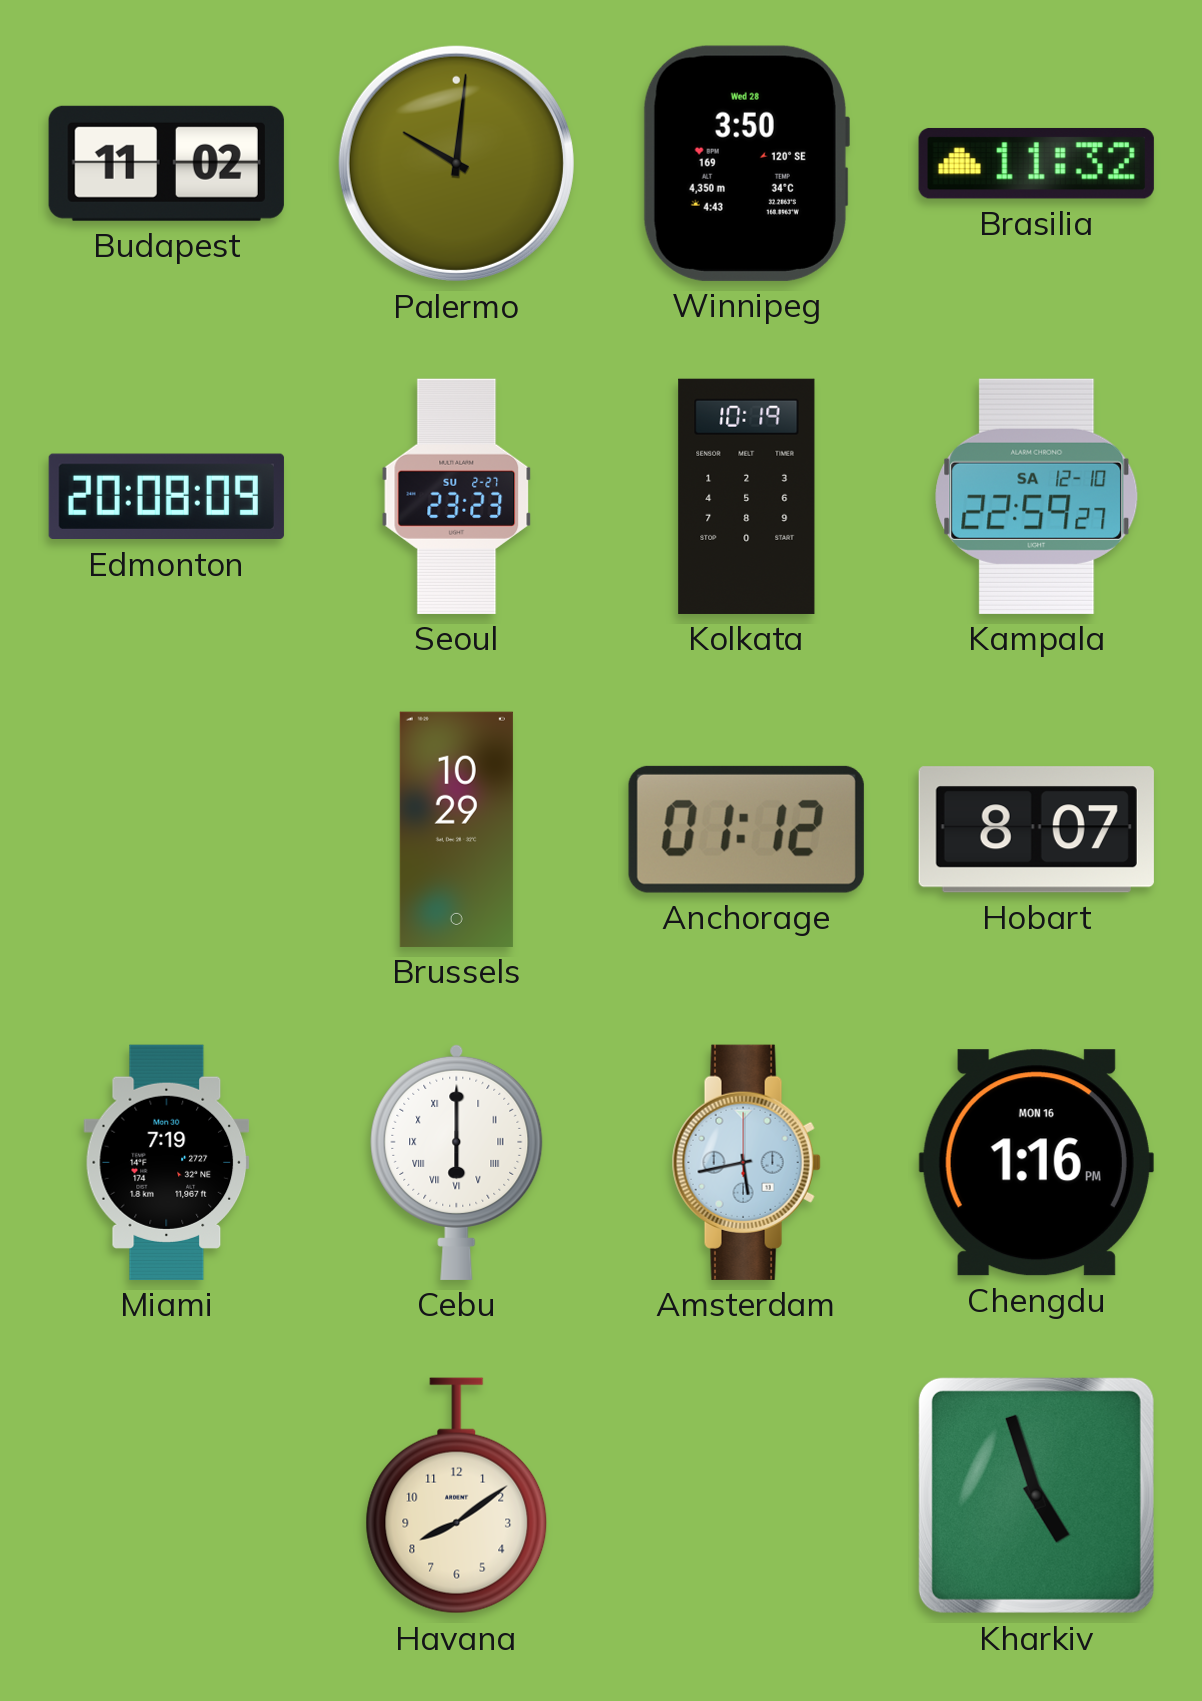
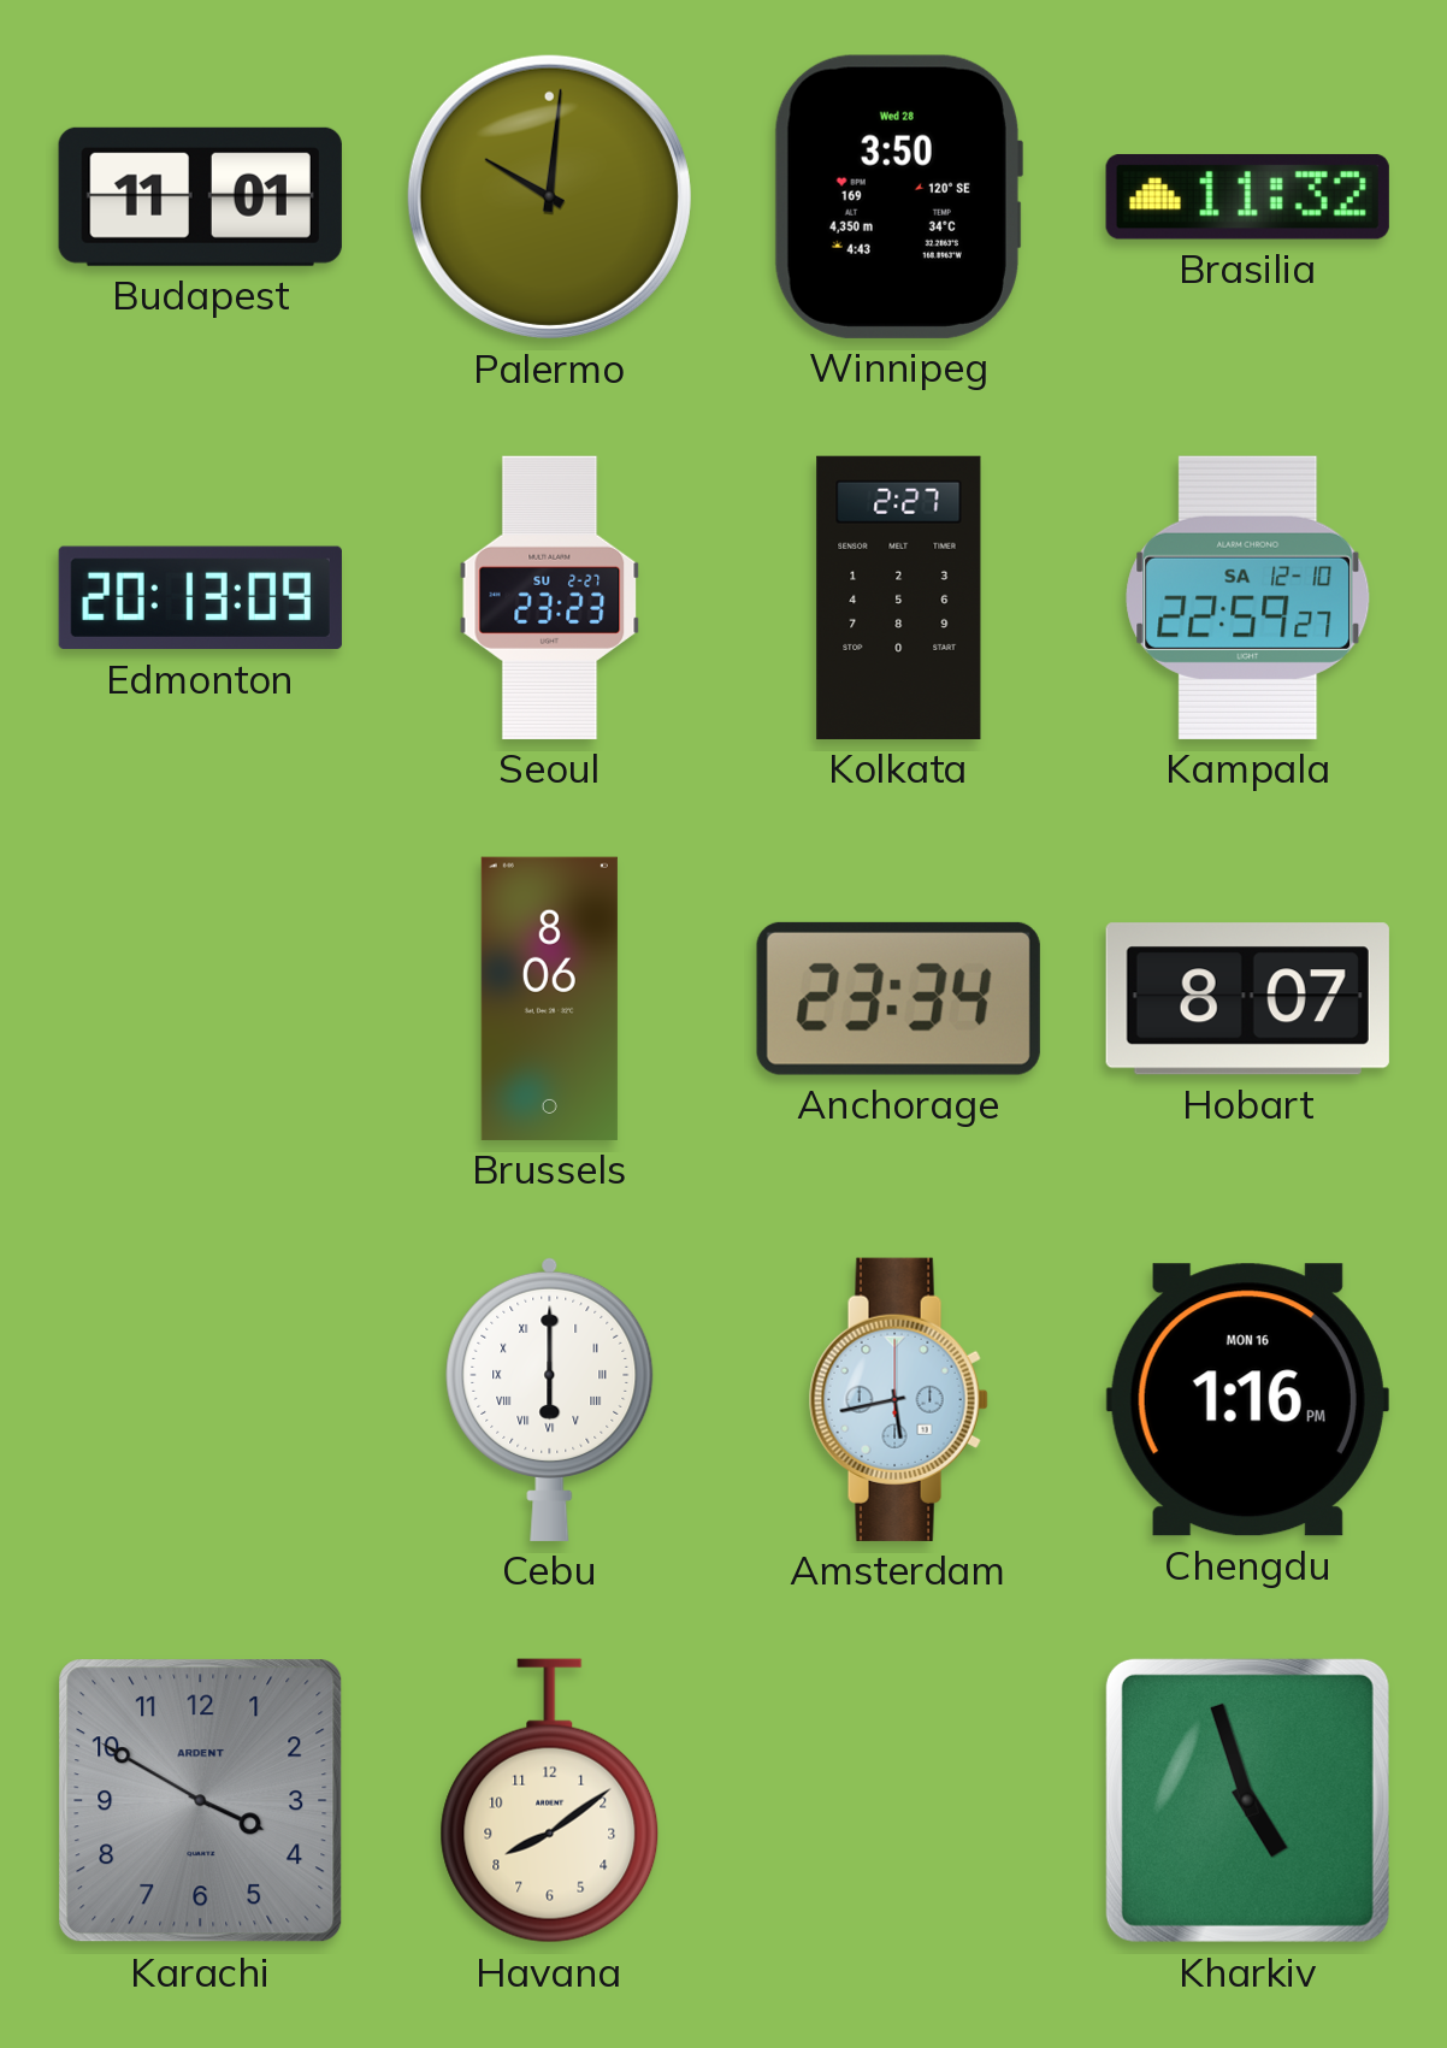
Budapest: 11:02 -> 11:01 (200, 196)
Edmonton: 20:08 -> 20:13 (200, 598)
Kolkata: 10:19 -> 2:27 (899, 597)
Brussels: 10:29 -> 8:06 (549, 998)
Anchorage: 01:12 -> 23:34 (898, 998)
Miami: 7:19 -> none (167, 1162)
Karachi: none -> 3:50 (201, 1801)
